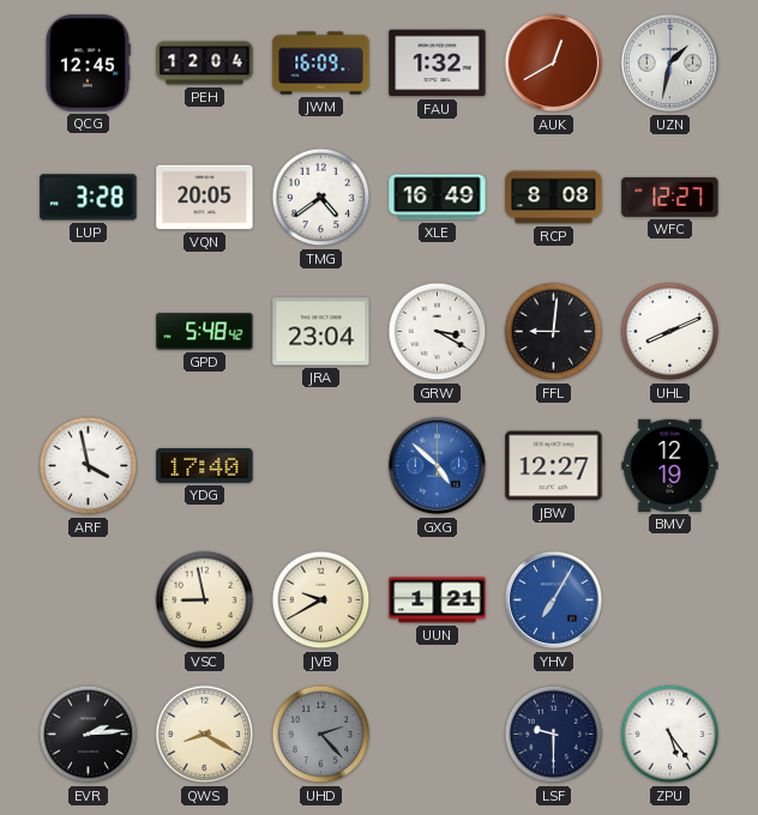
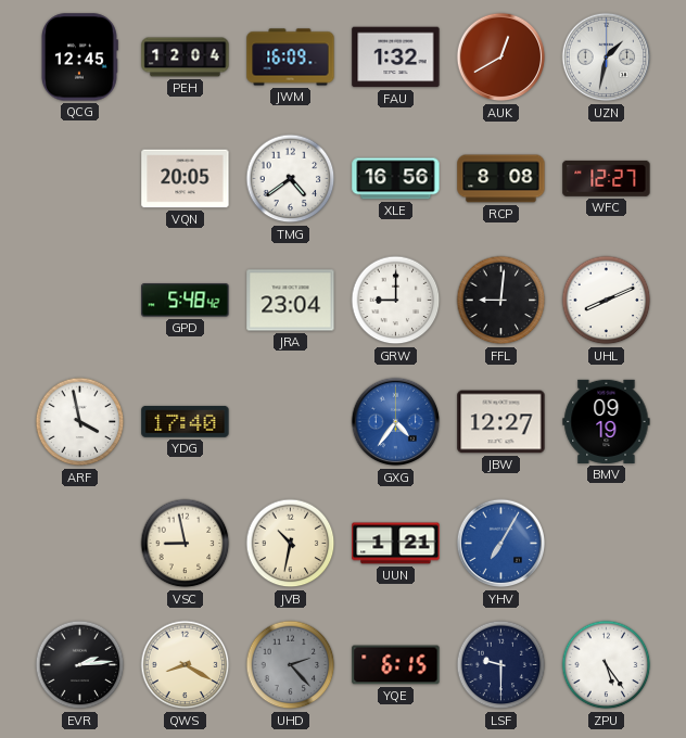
LUP: 3:28 -> none (89, 198)
XLE: 16:49 -> 16:56 (396, 179)
GRW: 3:20 -> 9:00 (396, 301)
GXG: 4:52 -> 4:36 (396, 422)
BMV: 12:19 -> 09:19 (607, 421)
JVB: 9:40 -> 10:32 (291, 544)
YQE: none -> 6:15 (396, 665)
